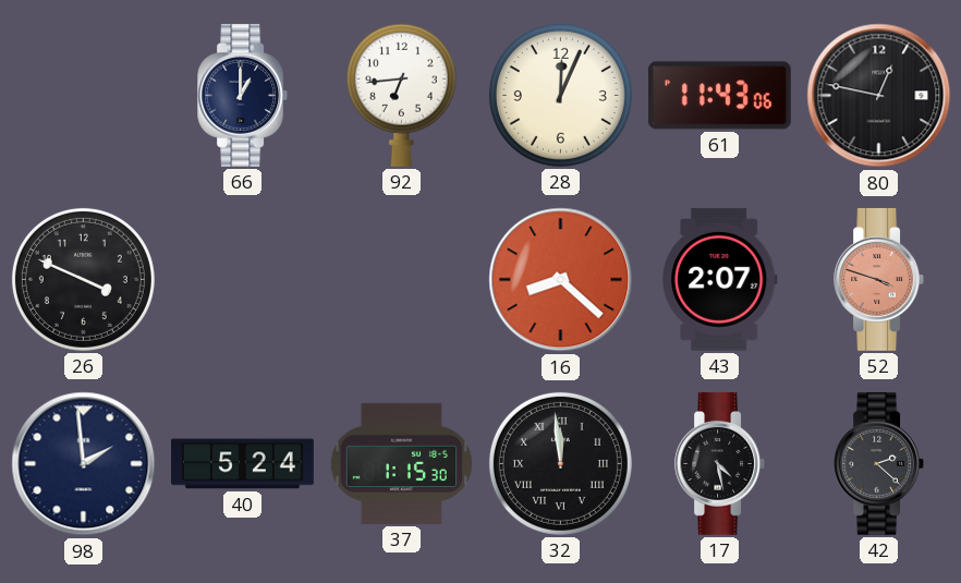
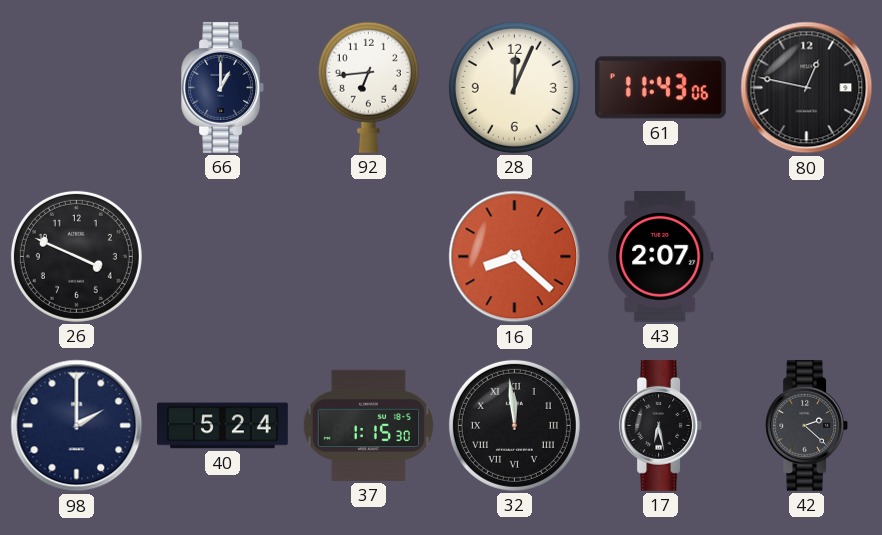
52: 3:48 -> none (878, 279)
98: 1:59 -> 2:00 (77, 426)
17: 4:28 -> 6:28 (660, 425)
